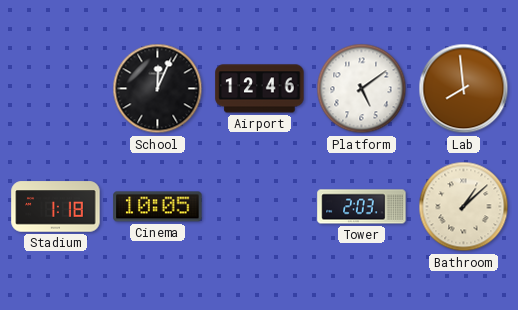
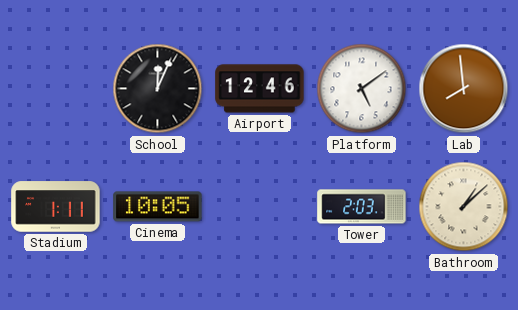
Stadium: 1:18 -> 1:11 (56, 207)
